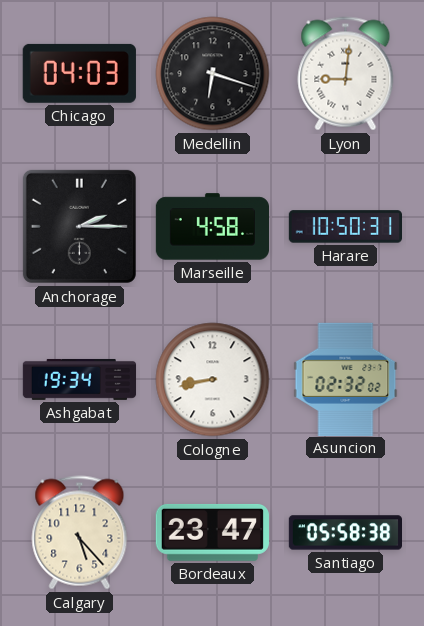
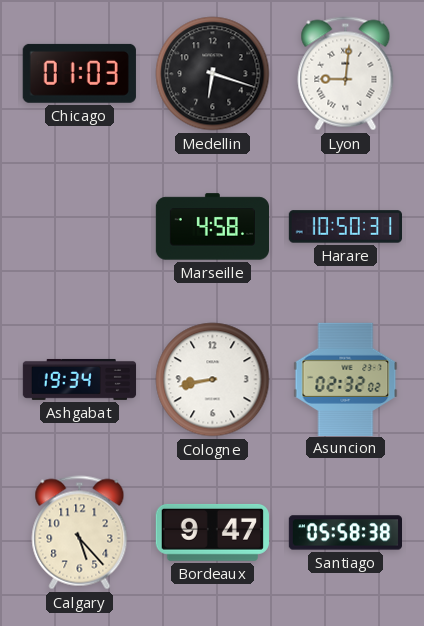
Chicago: 04:03 -> 01:03 (79, 73)
Anchorage: 2:15 -> none (79, 226)
Bordeaux: 23:47 -> 9:47 (212, 532)
